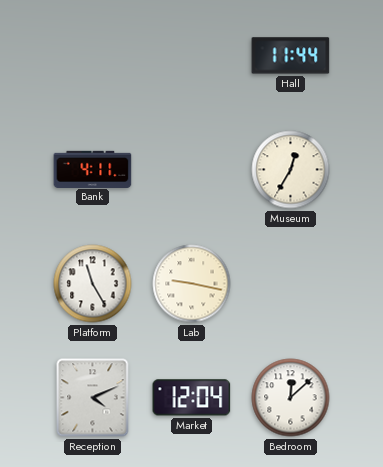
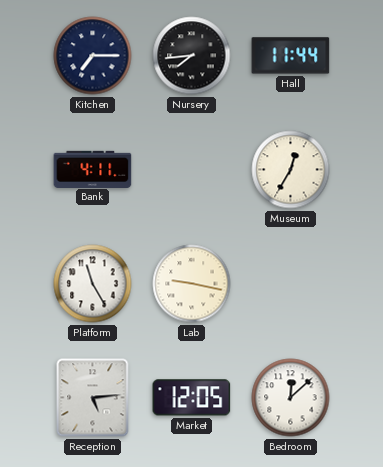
Kitchen: none -> 7:15 (93, 56)
Nursery: none -> 7:44 (192, 56)
Reception: 4:11 -> 5:14 (93, 398)
Market: 12:04 -> 12:05 (192, 398)
